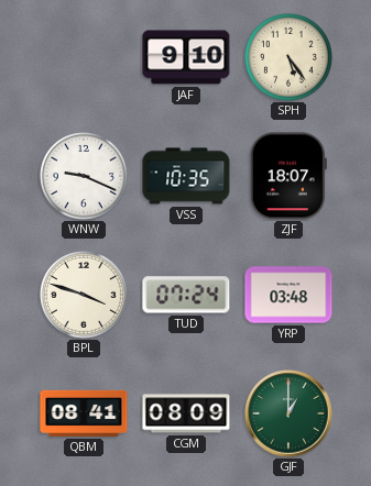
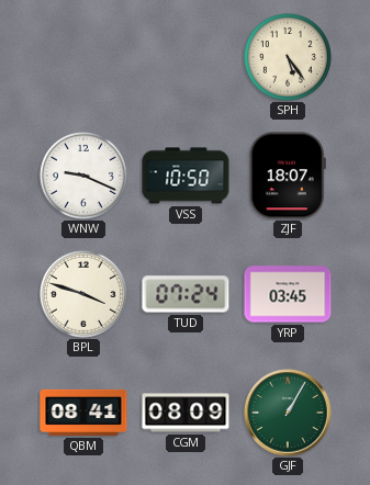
JAF: 9:10 -> none (186, 57)
VSS: 10:35 -> 10:50 (186, 176)
YRP: 03:48 -> 03:45 (288, 294)
GJF: 1:00 -> 1:05 (288, 413)
